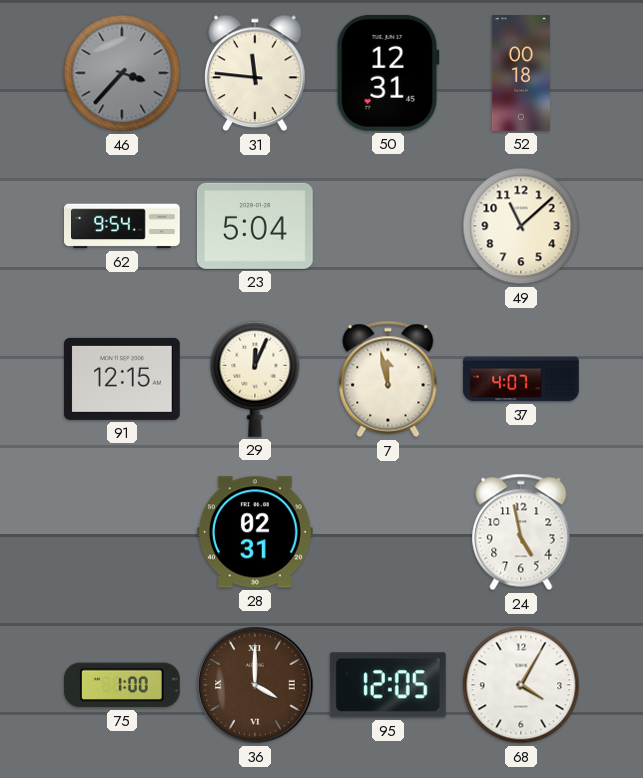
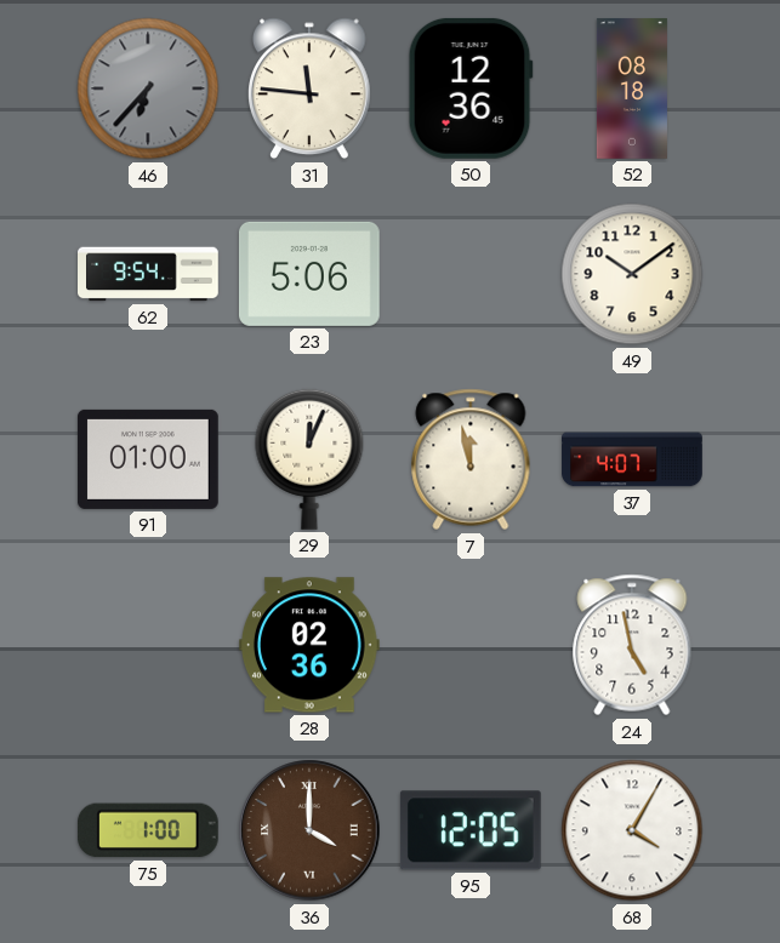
46: 3:37 -> 6:37 (148, 88)
50: 12:31 -> 12:36 (471, 88)
52: 00:18 -> 08:18 (632, 88)
23: 5:04 -> 5:06 (309, 274)
49: 11:08 -> 10:09 (632, 274)
91: 12:15 -> 01:00 (148, 459)
28: 02:31 -> 02:36 (309, 645)
